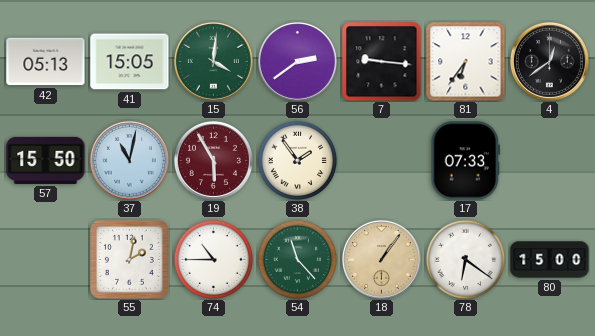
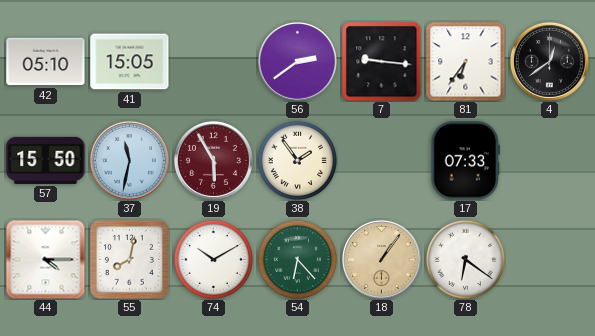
42: 05:13 -> 05:10 (46, 62)
15: 4:01 -> none (213, 61)
37: 11:02 -> 11:32 (129, 160)
44: none -> 4:15 (45, 259)
55: 2:02 -> 8:02 (129, 259)
74: 10:45 -> 10:10 (213, 259)
54: 11:23 -> 6:23 (297, 259)
80: 15:00 -> none (550, 260)
